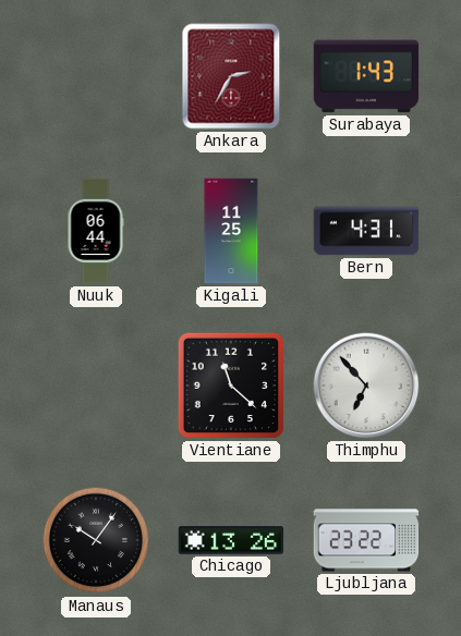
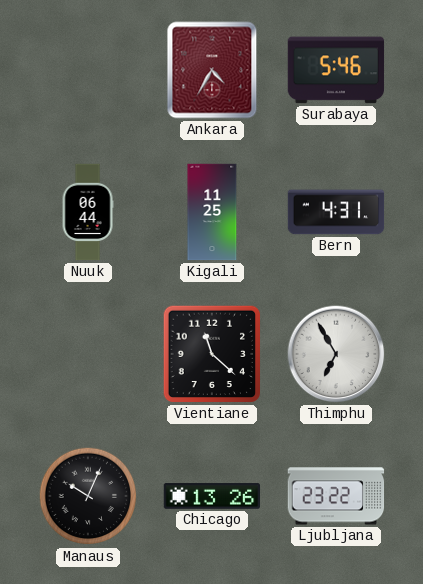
Ankara: 2:35 -> 4:35 (212, 70)
Surabaya: 1:43 -> 5:46 (336, 70)
Thimphu: 6:53 -> 6:55 (336, 354)
Manaus: 10:06 -> 10:04 (88, 496)
